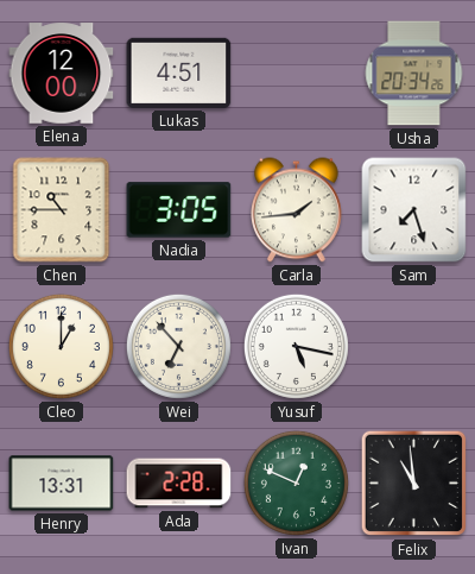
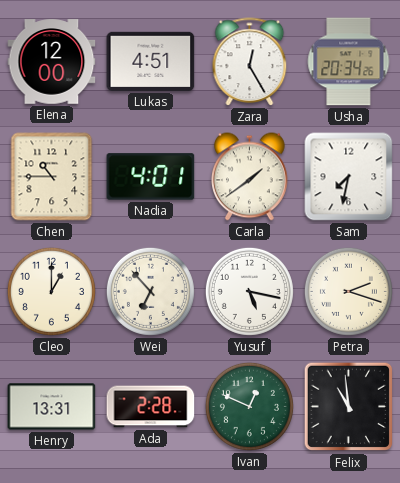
Zara: none -> 12:25 (250, 62)
Nadia: 3:05 -> 4:01 (151, 177)
Carla: 1:44 -> 1:39 (250, 177)
Sam: 7:27 -> 7:32 (349, 177)
Petra: none -> 2:18 (348, 291)
